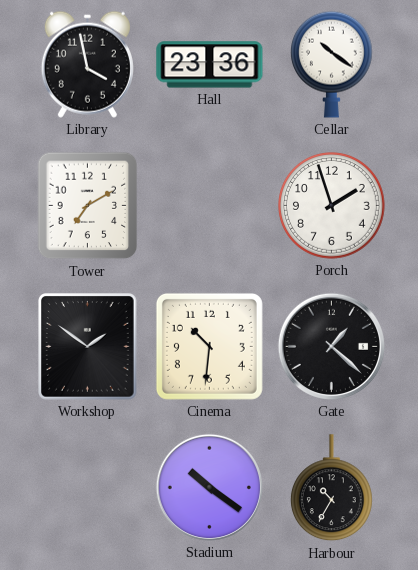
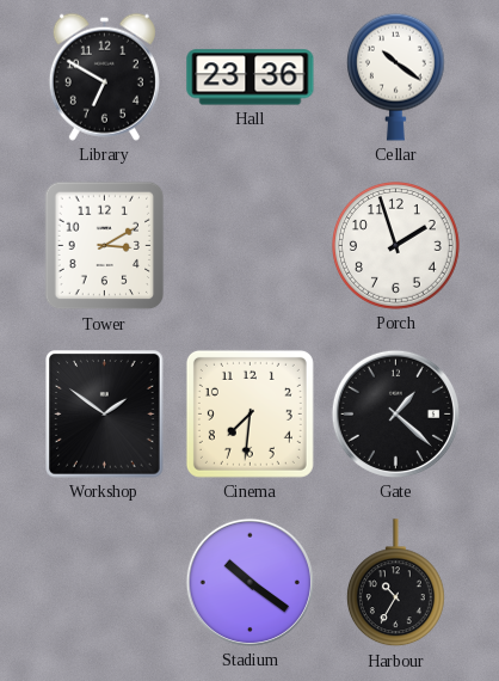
Library: 3:58 -> 6:50 (104, 76)
Tower: 7:10 -> 3:10 (105, 246)
Cinema: 10:31 -> 7:31 (249, 413)
